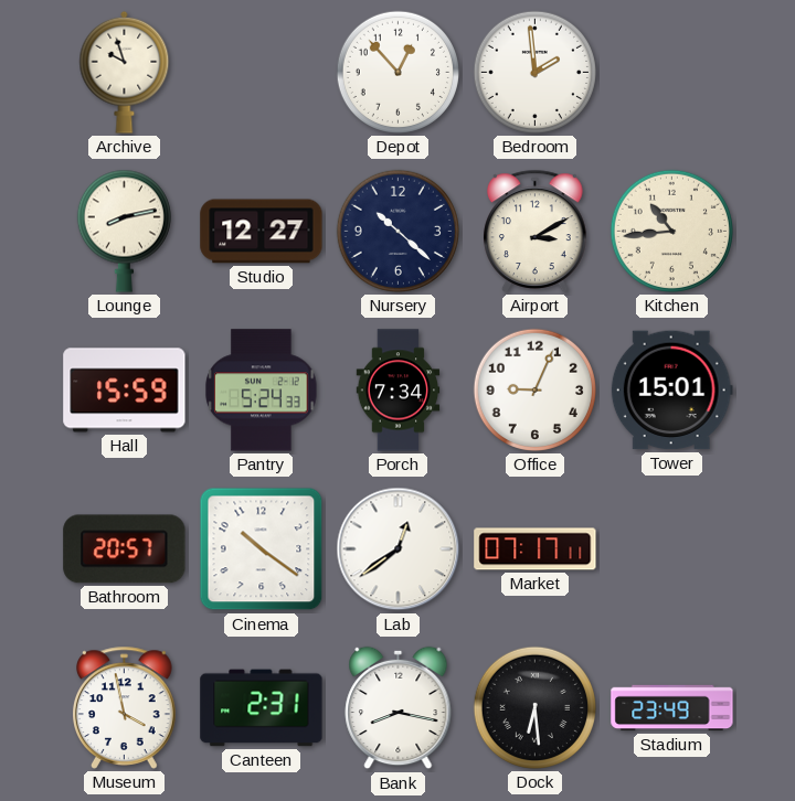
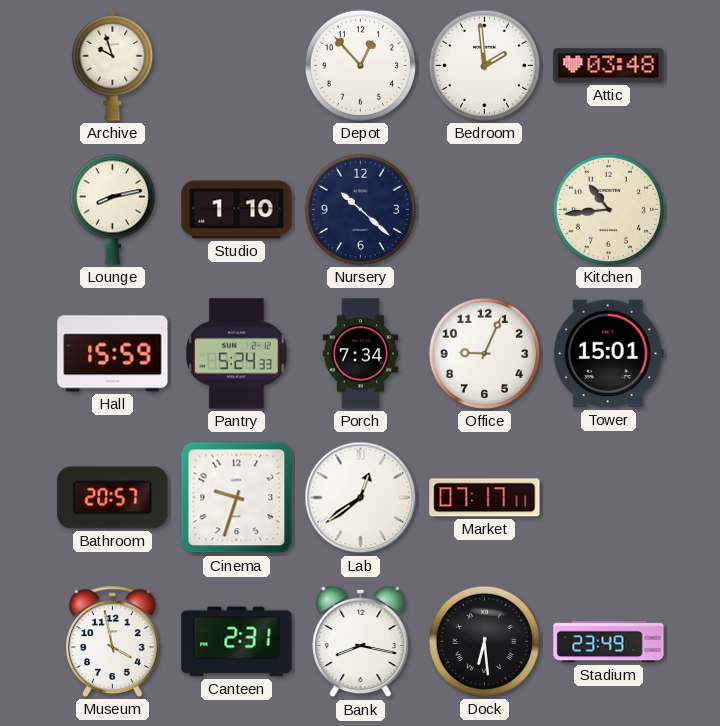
Attic: none -> 03:48 (609, 66)
Studio: 12:27 -> 1:10 (237, 210)
Airport: 3:10 -> none (536, 231)
Cinema: 10:21 -> 9:33 (237, 498)
